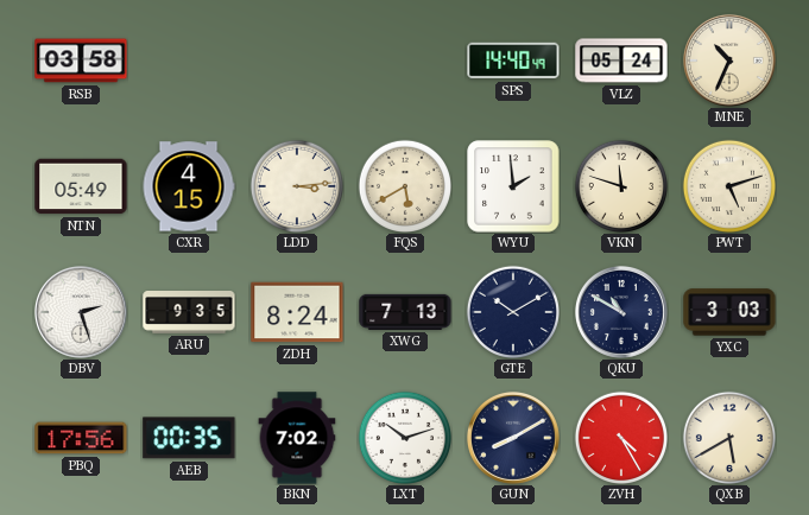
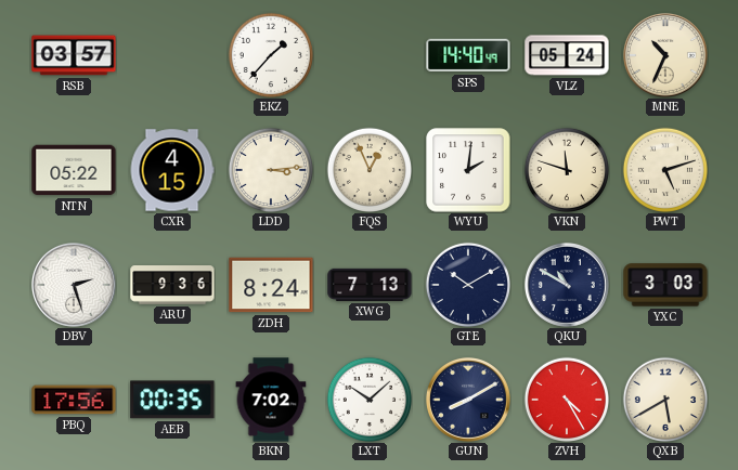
RSB: 03:58 -> 03:57 (74, 55)
EKZ: none -> 1:37 (270, 54)
NTN: 05:49 -> 05:22 (74, 170)
FQS: 5:40 -> 12:56 (368, 169)
WYU: 1:59 -> 2:01 (468, 170)
ARU: 9:35 -> 9:36 (172, 286)
LXT: 10:12 -> 10:08 (368, 399)
